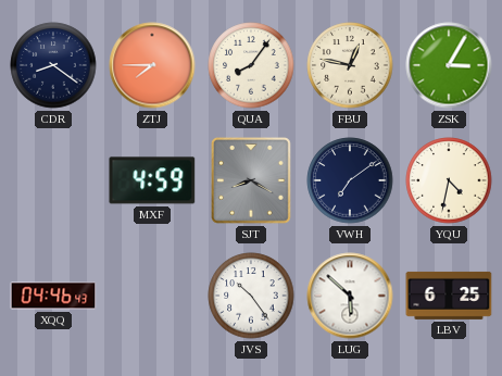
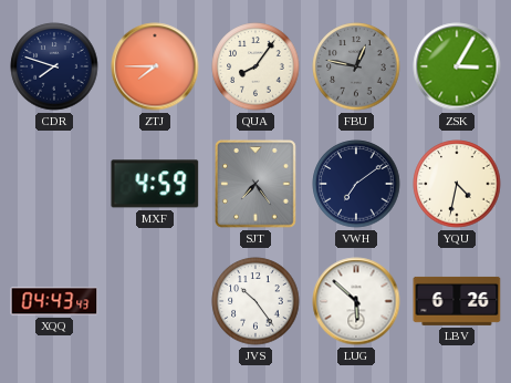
CDR: 8:21 -> 7:48 (54, 66)
FBU dial: cream -> grey (356, 66)
SJT: 8:20 -> 7:24 (257, 185)
XQQ: 04:46 -> 04:43 (54, 301)
LBV: 6:25 -> 6:26 (457, 301)
